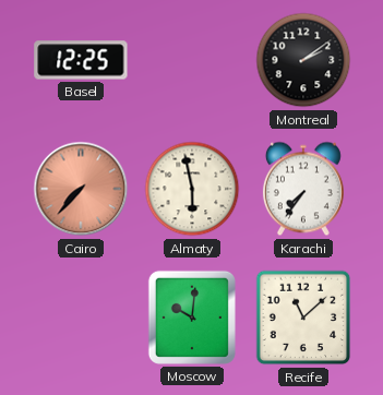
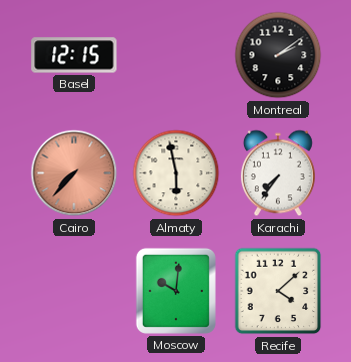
Basel: 12:25 -> 12:15 (74, 55)
Recife: 11:08 -> 4:08 (278, 291)
